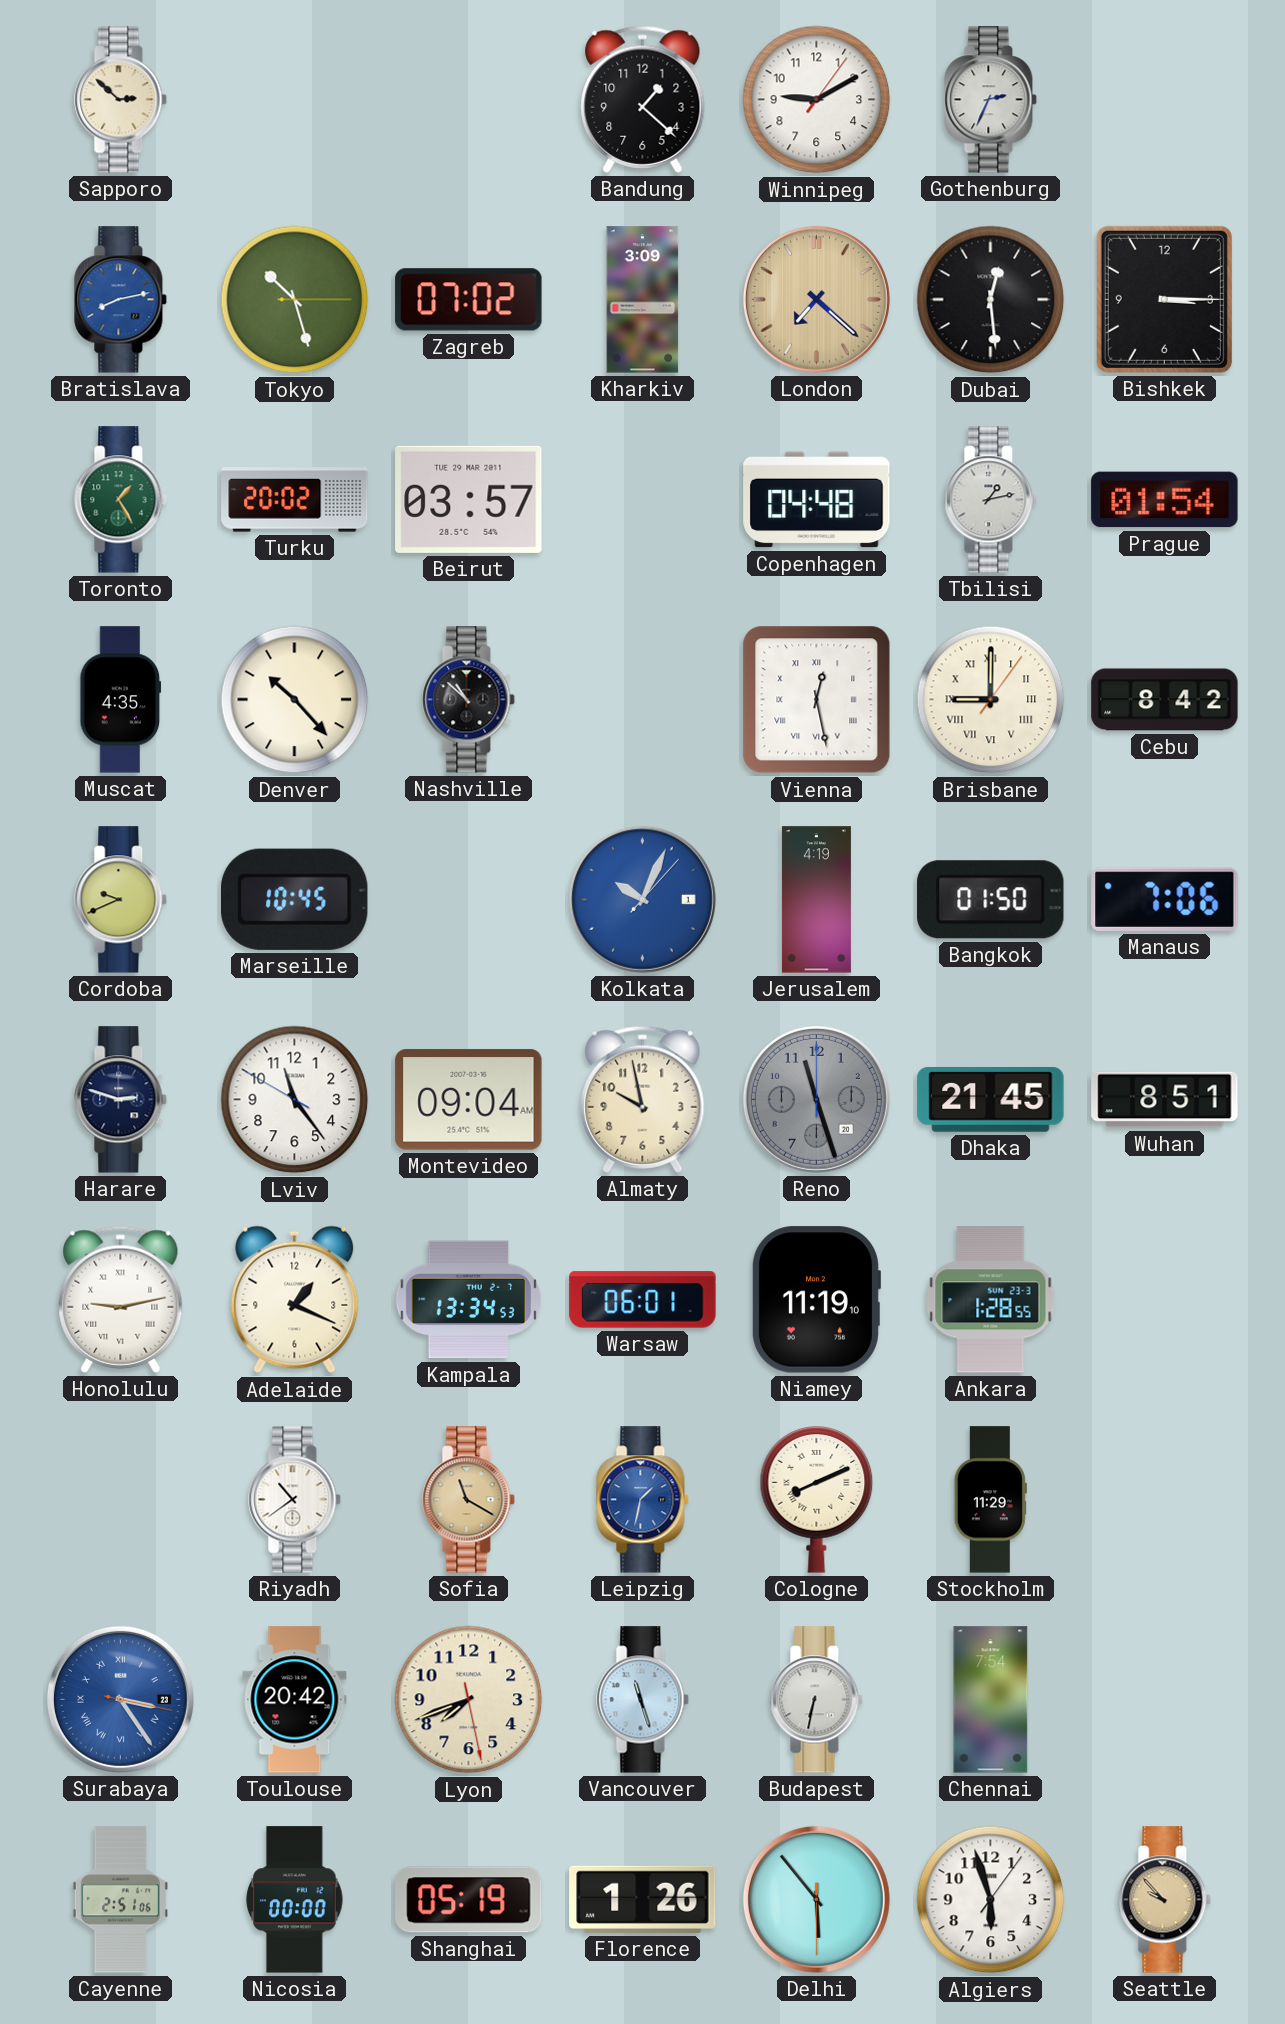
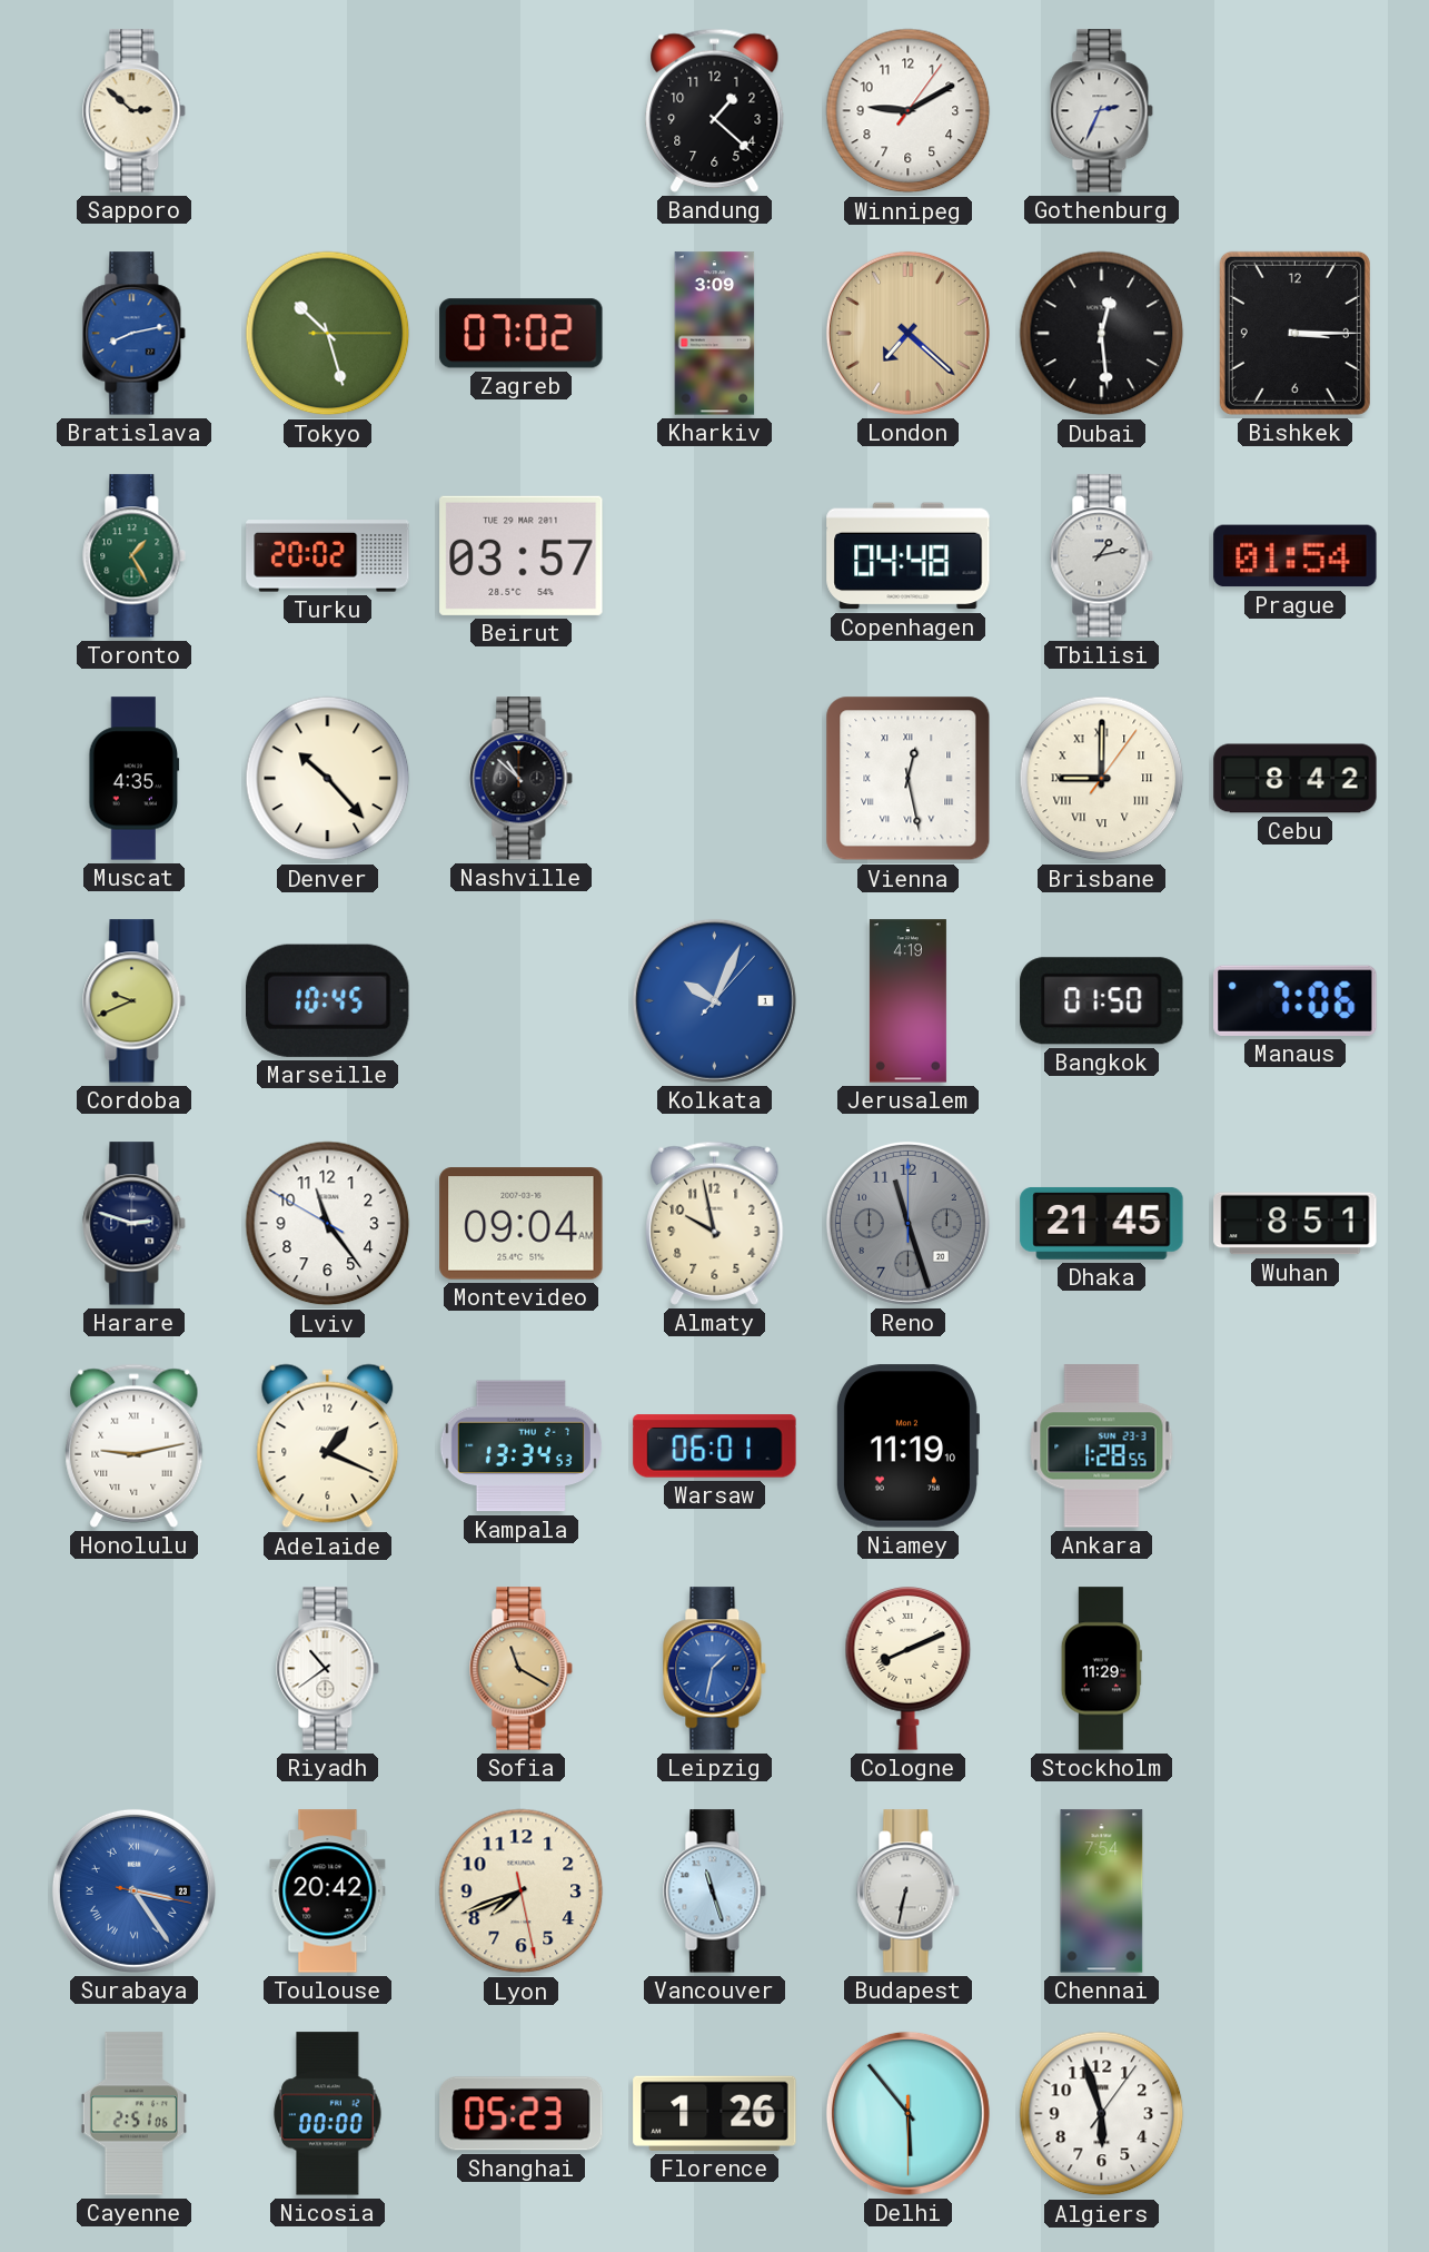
Shanghai: 05:19 -> 05:23 (522, 2114)
Seattle: 9:53 -> none (1165, 1900)
